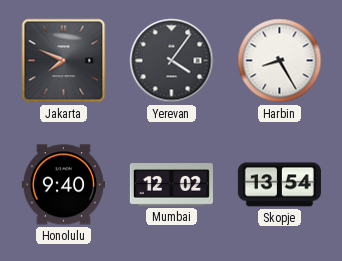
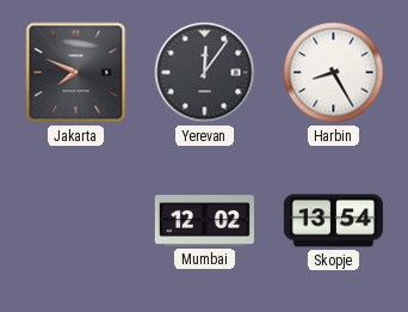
Yerevan: 4:06 -> 12:06 (205, 73)
Honolulu: 9:40 -> none (63, 185)
